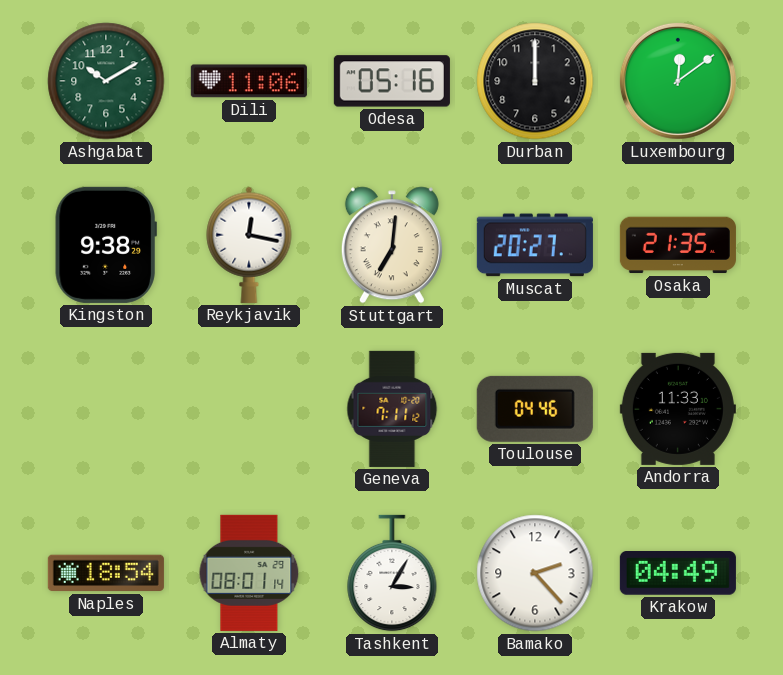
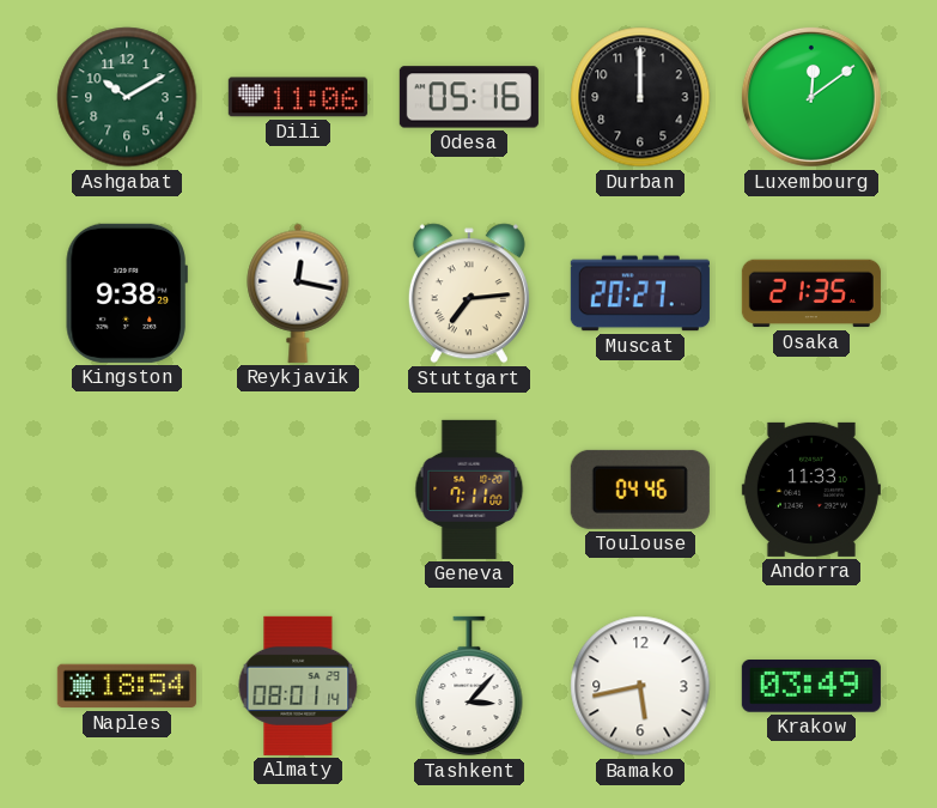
Stuttgart: 7:01 -> 7:14 (469, 293)
Geneva: 7:11:12 -> 7:11:00 (469, 490)
Tashkent: 3:05 -> 3:07 (469, 686)
Bamako: 2:23 -> 5:43 (640, 686)
Krakow: 04:49 -> 03:49 (811, 687)
